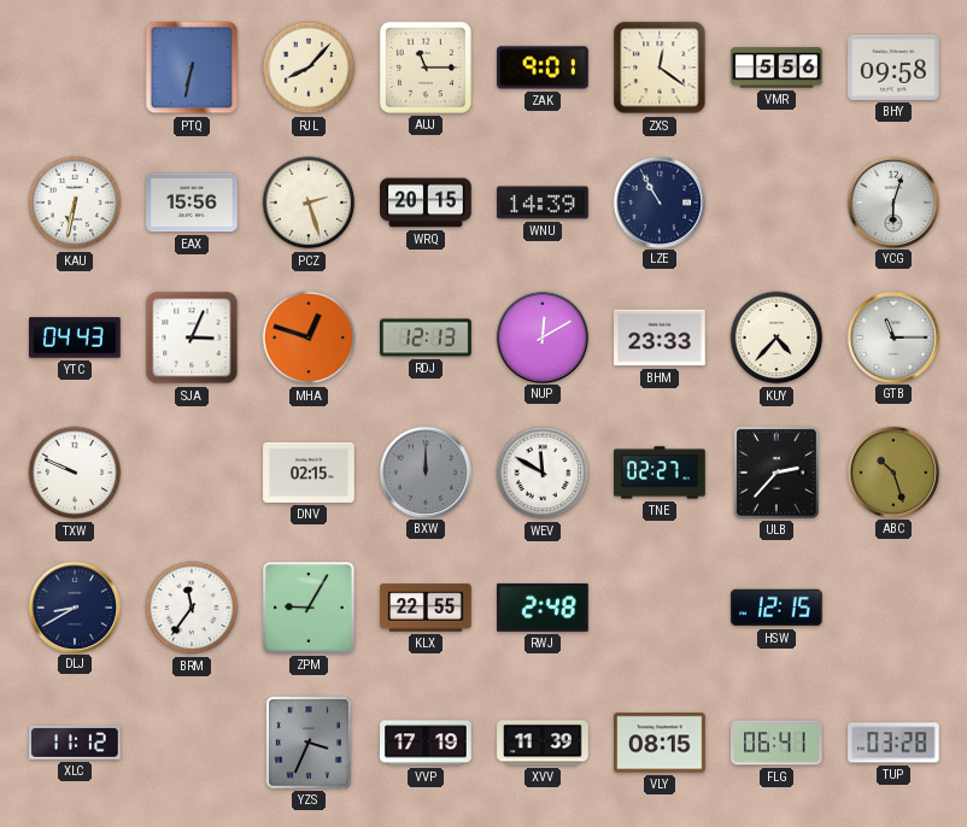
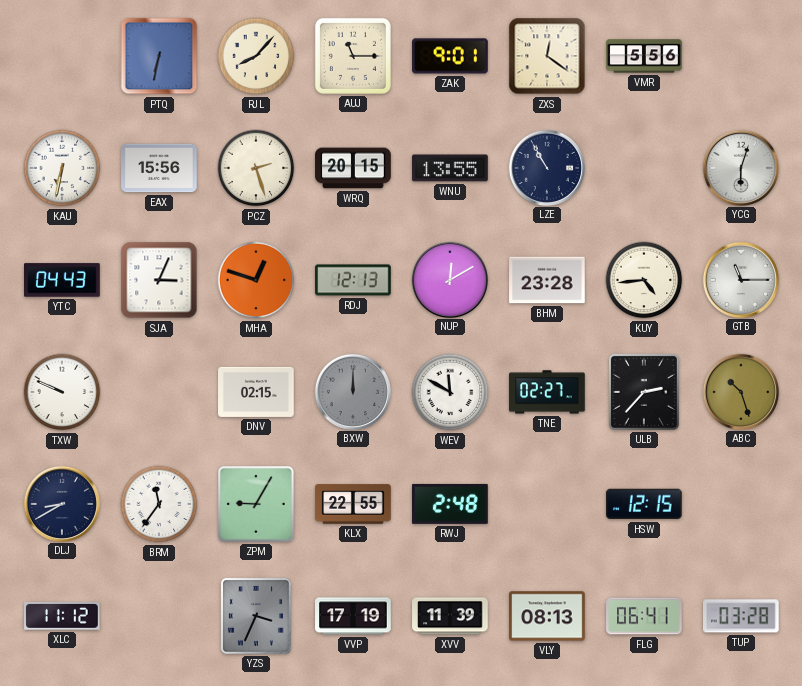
BHY: 09:58 -> none (893, 68)
WNU: 14:39 -> 13:55 (450, 168)
BHM: 23:33 -> 23:28 (547, 280)
KUY: 4:37 -> 4:44 (644, 280)
VLY: 08:15 -> 08:13 (547, 616)
